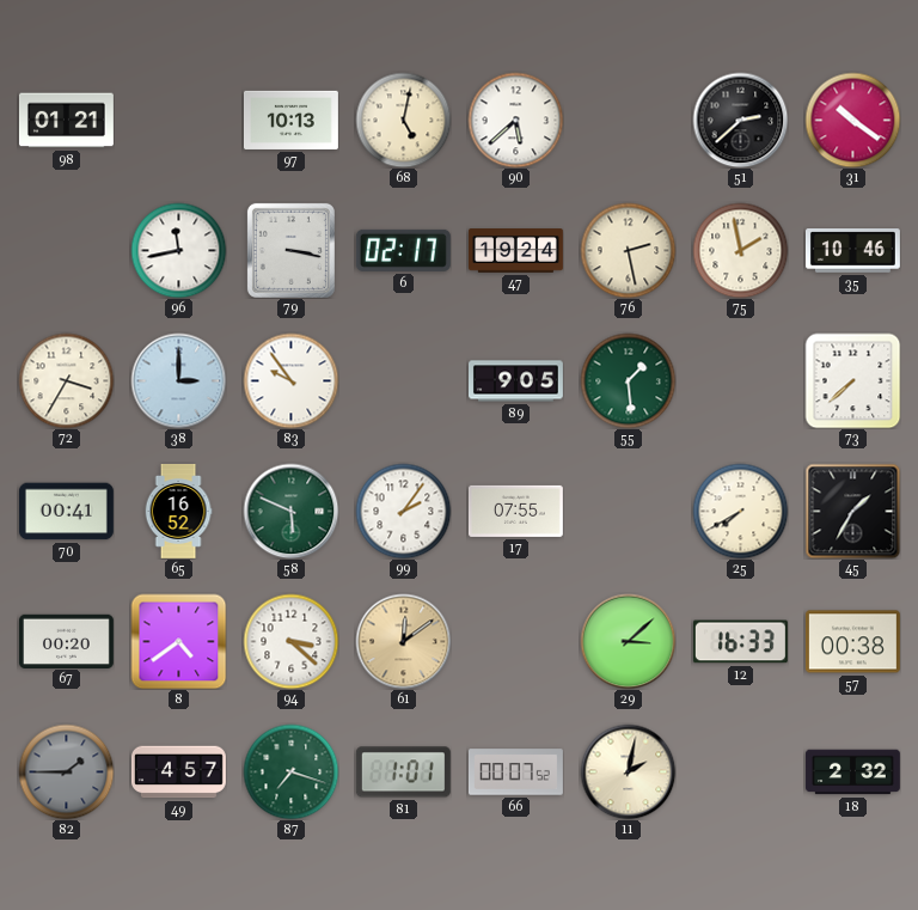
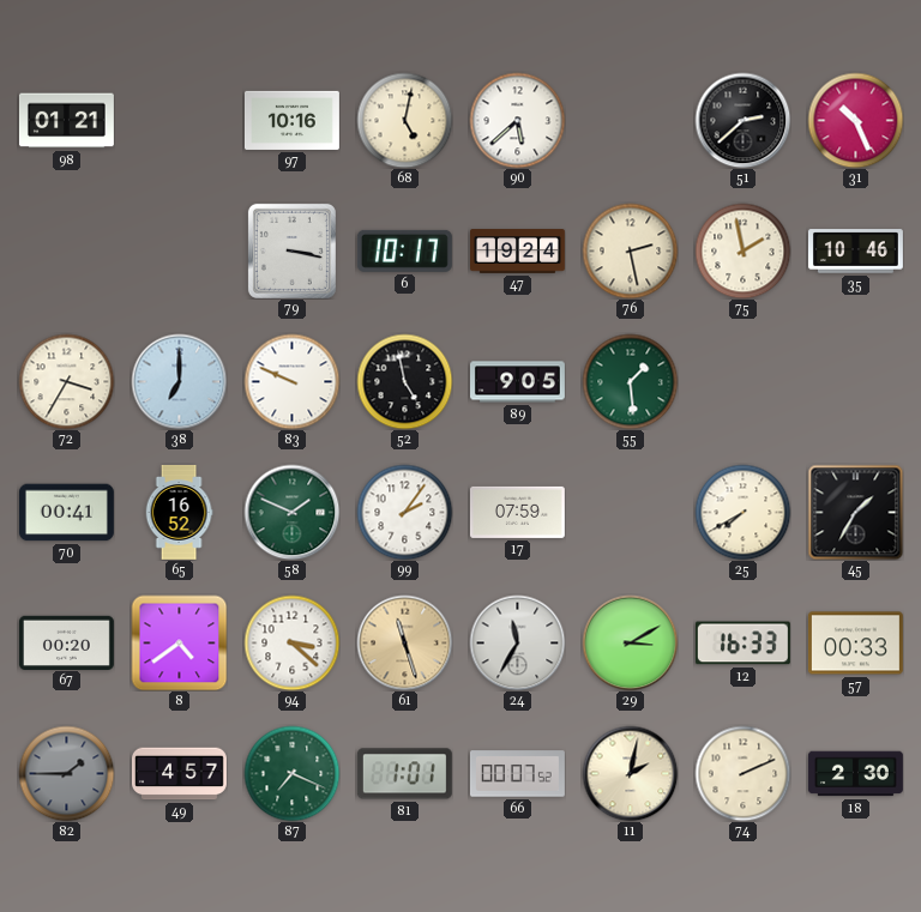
97: 10:13 -> 10:16 (291, 120)
31: 10:21 -> 10:26 (855, 120)
96: 11:43 -> none (178, 250)
6: 02:17 -> 10:17 (404, 250)
38: 3:00 -> 7:00 (179, 381)
83: 9:54 -> 9:49 (291, 381)
52: none -> 4:58 (404, 381)
73: 7:38 -> none (852, 380)
58: 5:49 -> 1:49 (291, 512)
17: 07:55 -> 07:59 (517, 512)
61: 12:09 -> 11:27 (404, 642)
24: none -> 11:35 (517, 642)
29: 3:08 -> 3:10 (630, 642)
57: 00:38 -> 00:33 (855, 644)
87: 7:18 -> 7:19 (291, 773)
74: none -> 2:11 (742, 773)
18: 2:32 -> 2:30 (855, 774)
